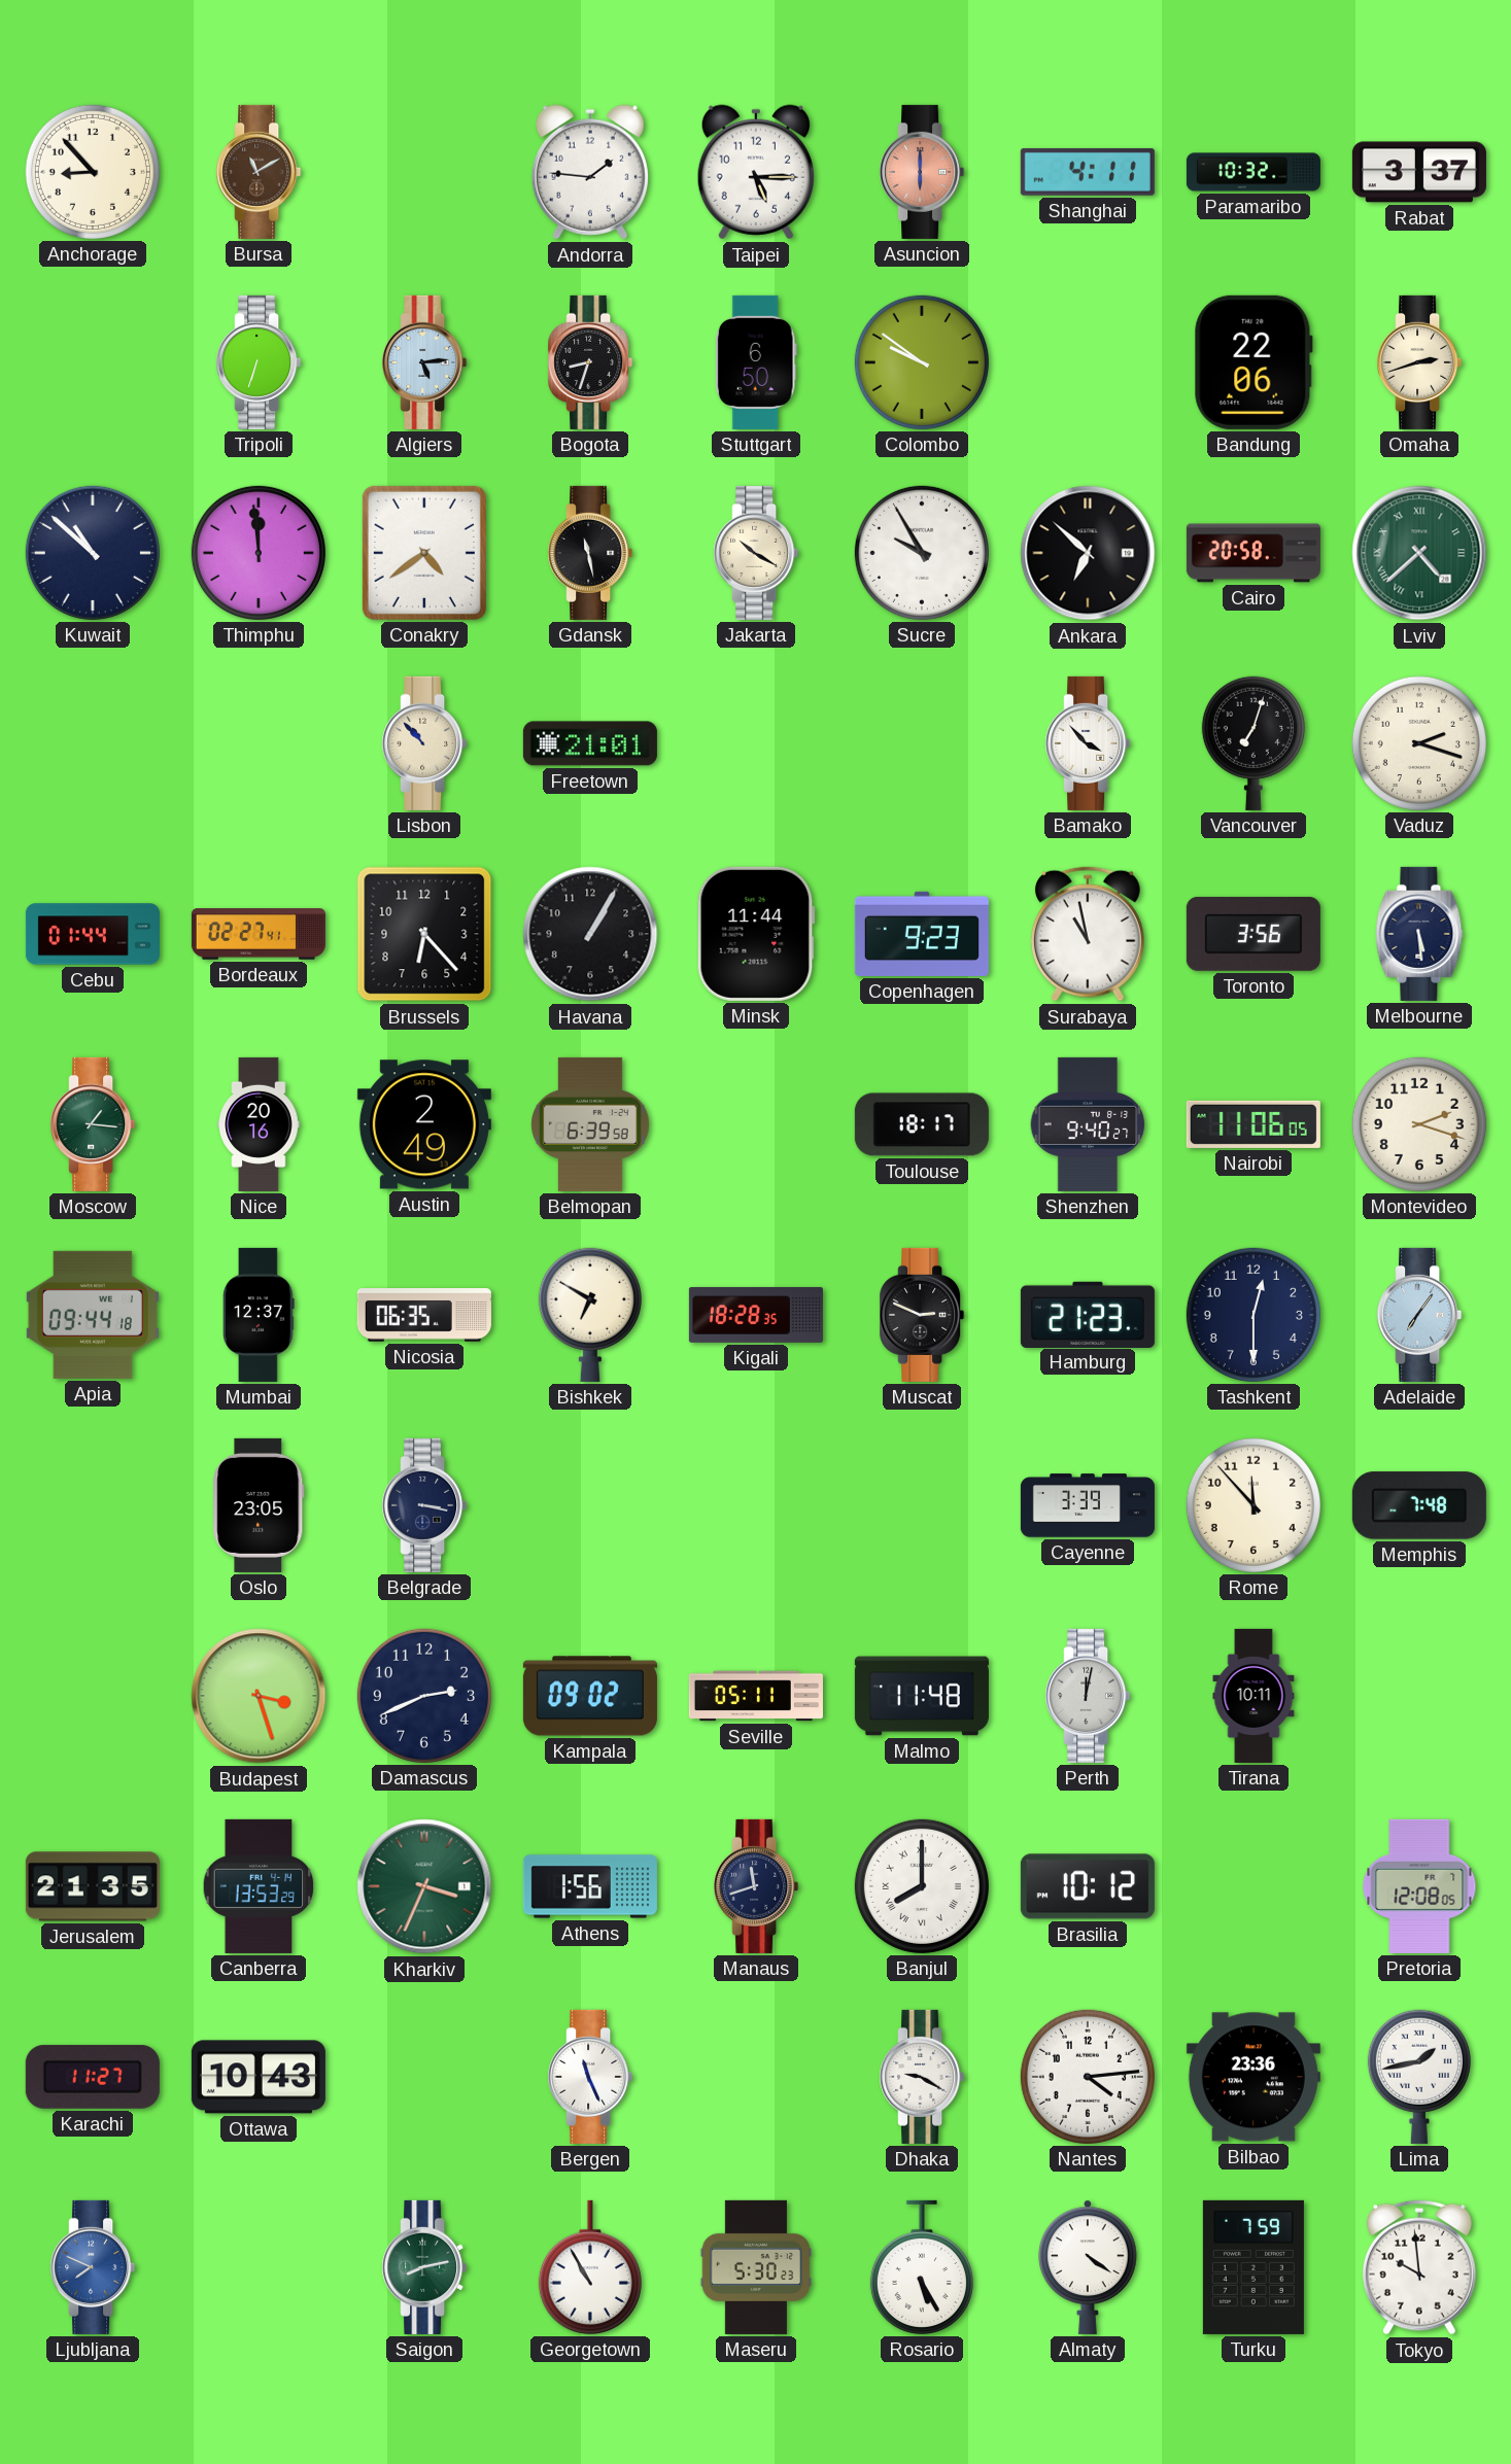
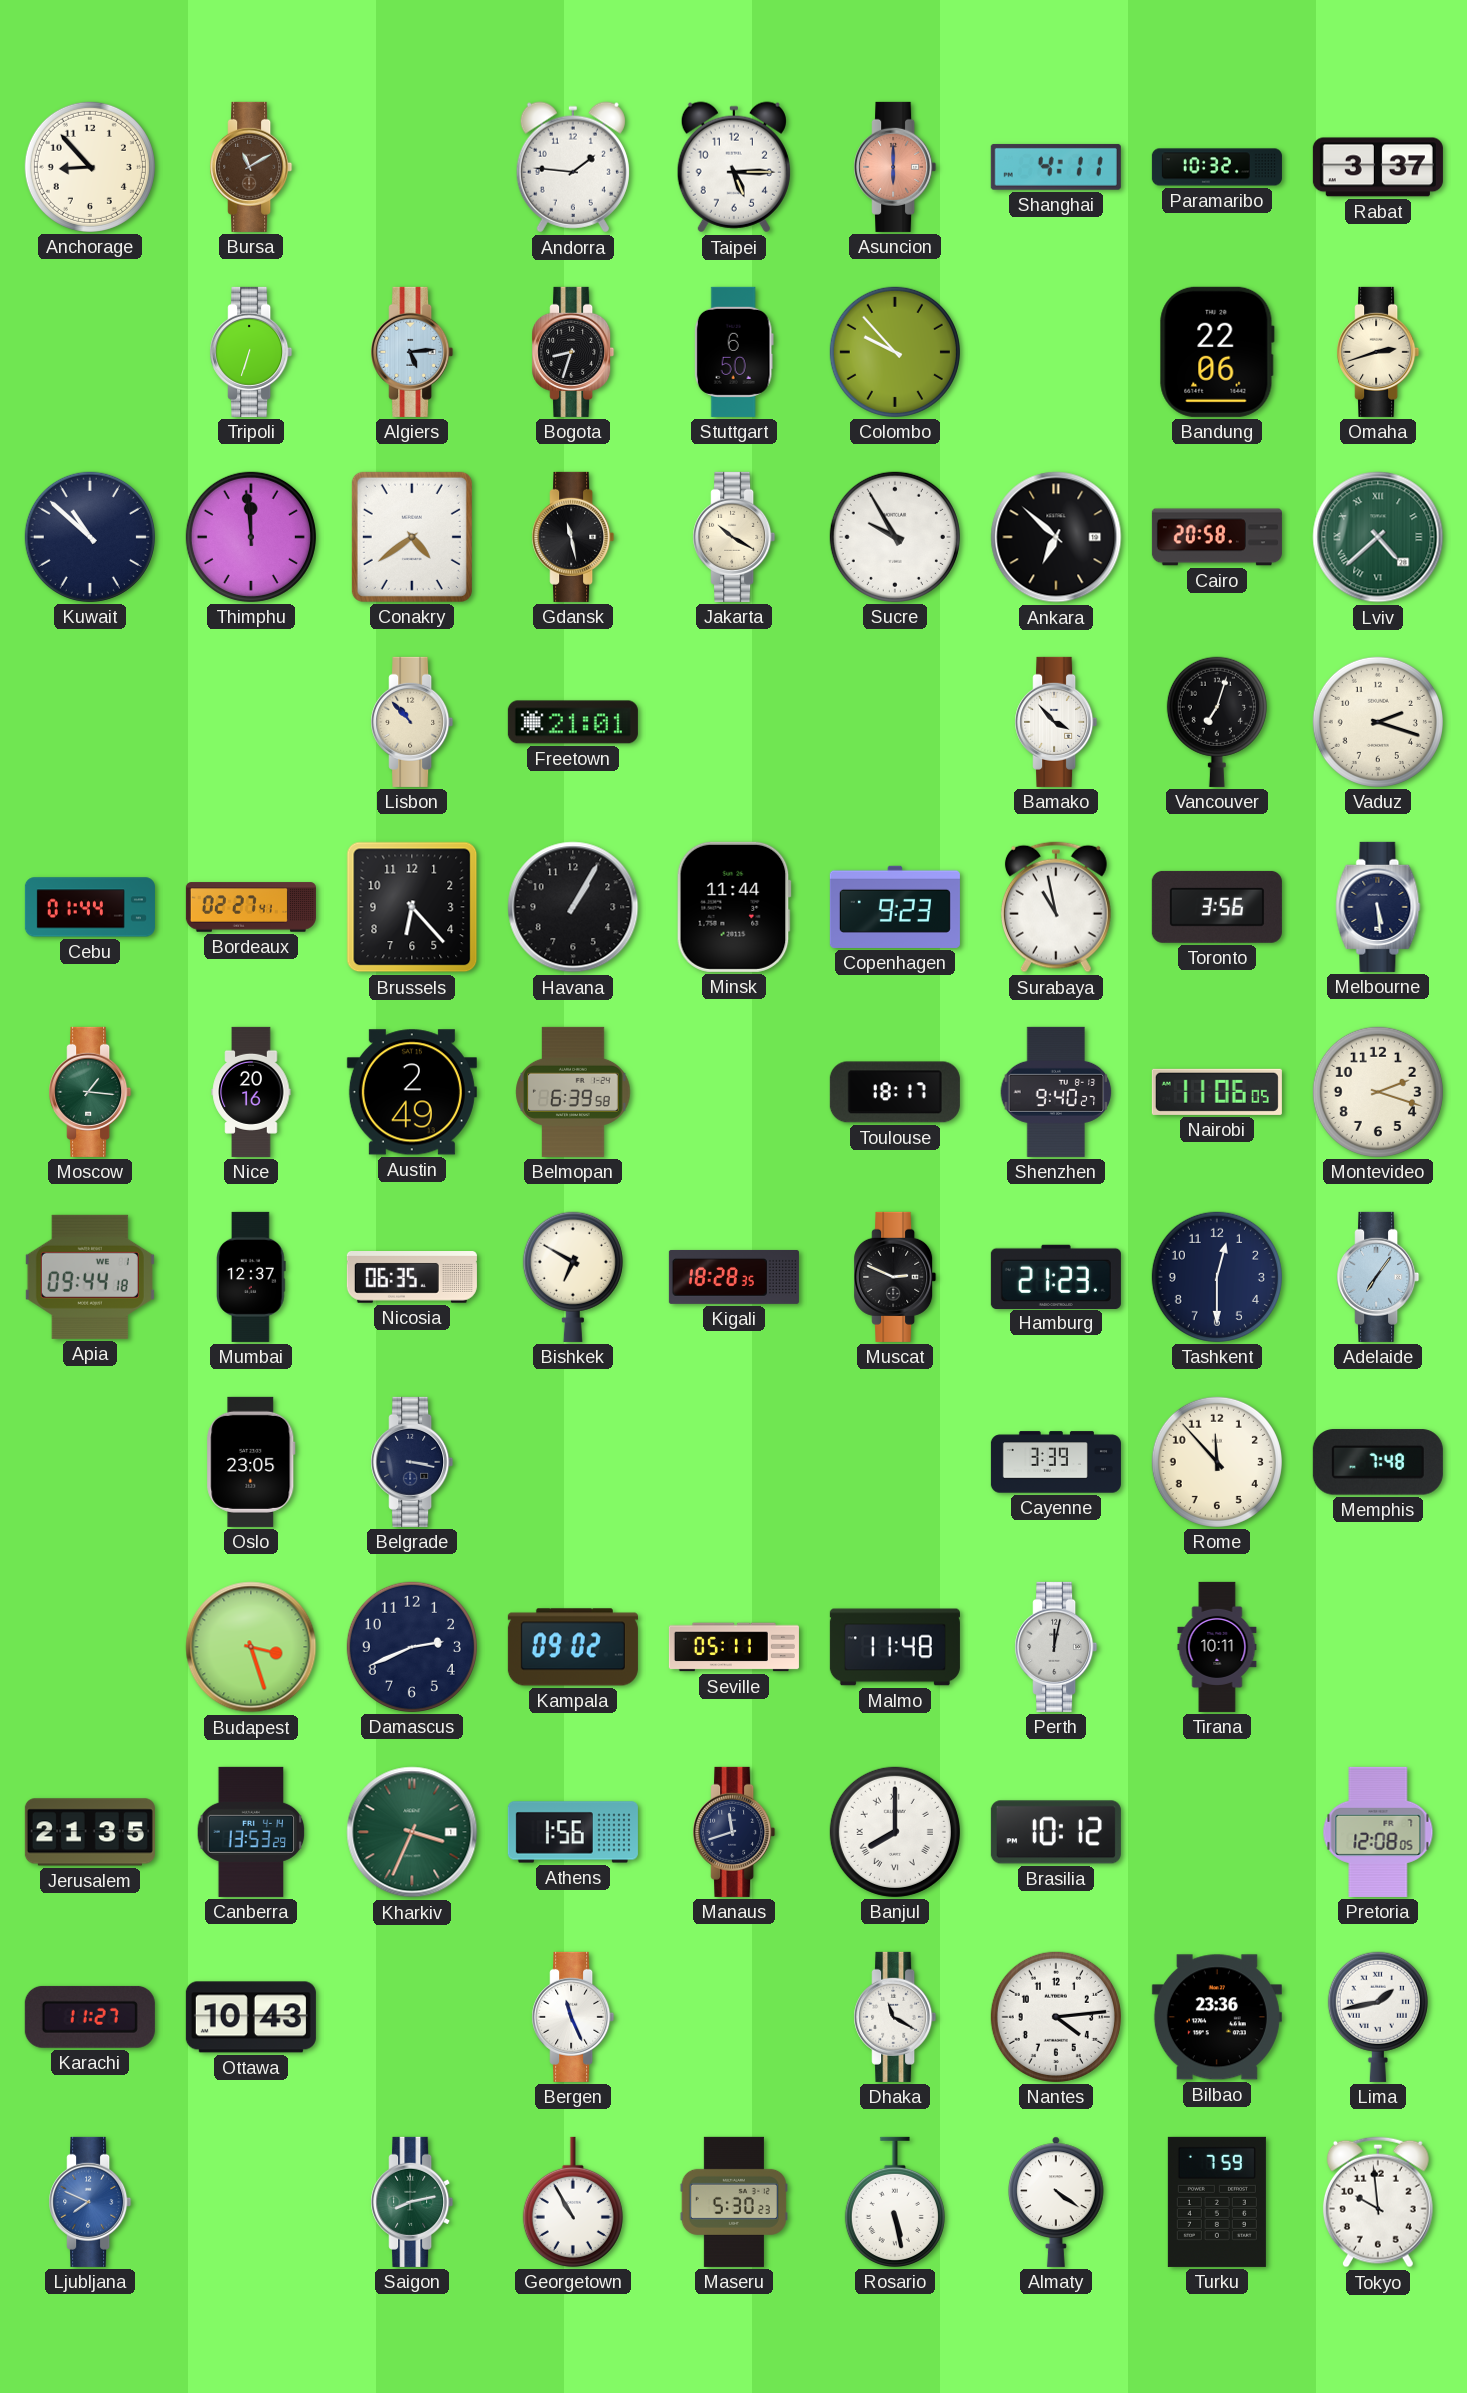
Colombo: 9:51 -> 9:53 (895, 352)
Dhaka: 9:20 -> 11:20 (895, 2017)
Rosario: 5:25 -> 5:28 (895, 2202)
